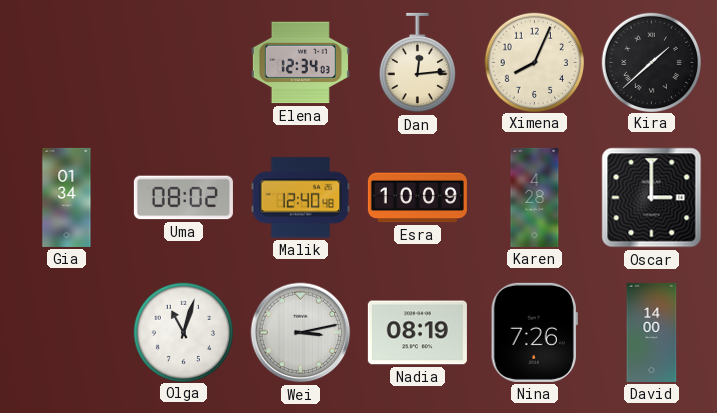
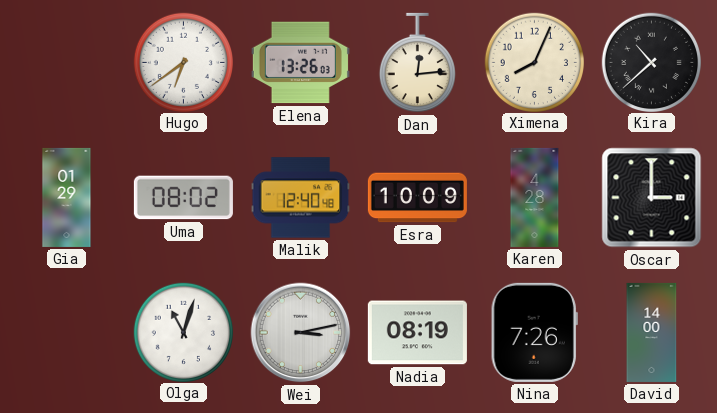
Hugo: none -> 6:39 (183, 62)
Elena: 12:34 -> 13:26 (300, 63)
Kira: 1:38 -> 10:38 (651, 62)
Gia: 01:34 -> 01:29 (67, 197)
